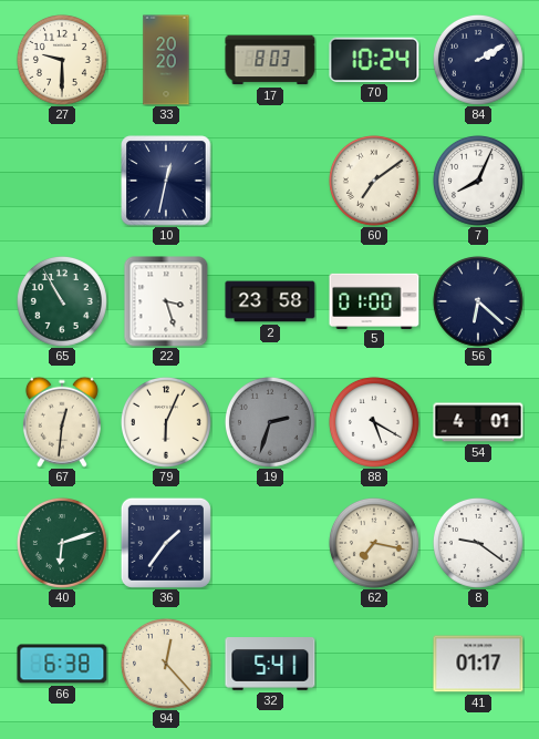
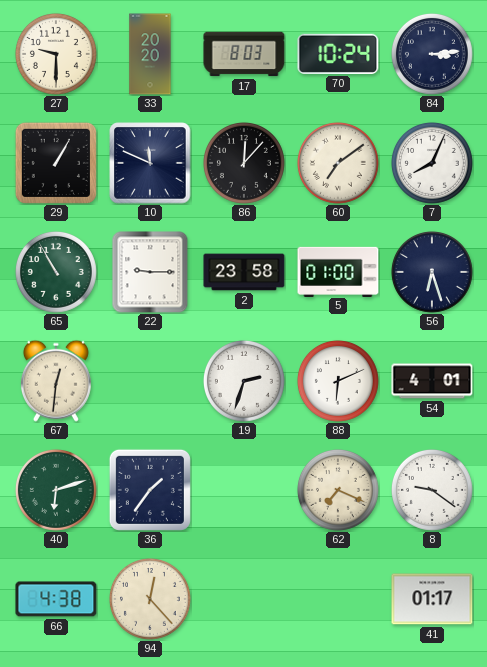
84: 2:10 -> 3:14 (432, 54)
29: none -> 1:05 (56, 163)
10: 12:32 -> 11:49 (150, 163)
86: none -> 12:07 (244, 163)
22: 3:27 -> 9:15 (150, 272)
56: 6:22 -> 6:27 (432, 272)
79: 6:04 -> none (166, 422)
19 dial: grey -> white (244, 381)
88: 5:20 -> 6:11 (338, 381)
62: 7:17 -> 7:19 (338, 490)
66: 6:38 -> 4:38 (56, 599)
32: 5:41 -> none (270, 664)
